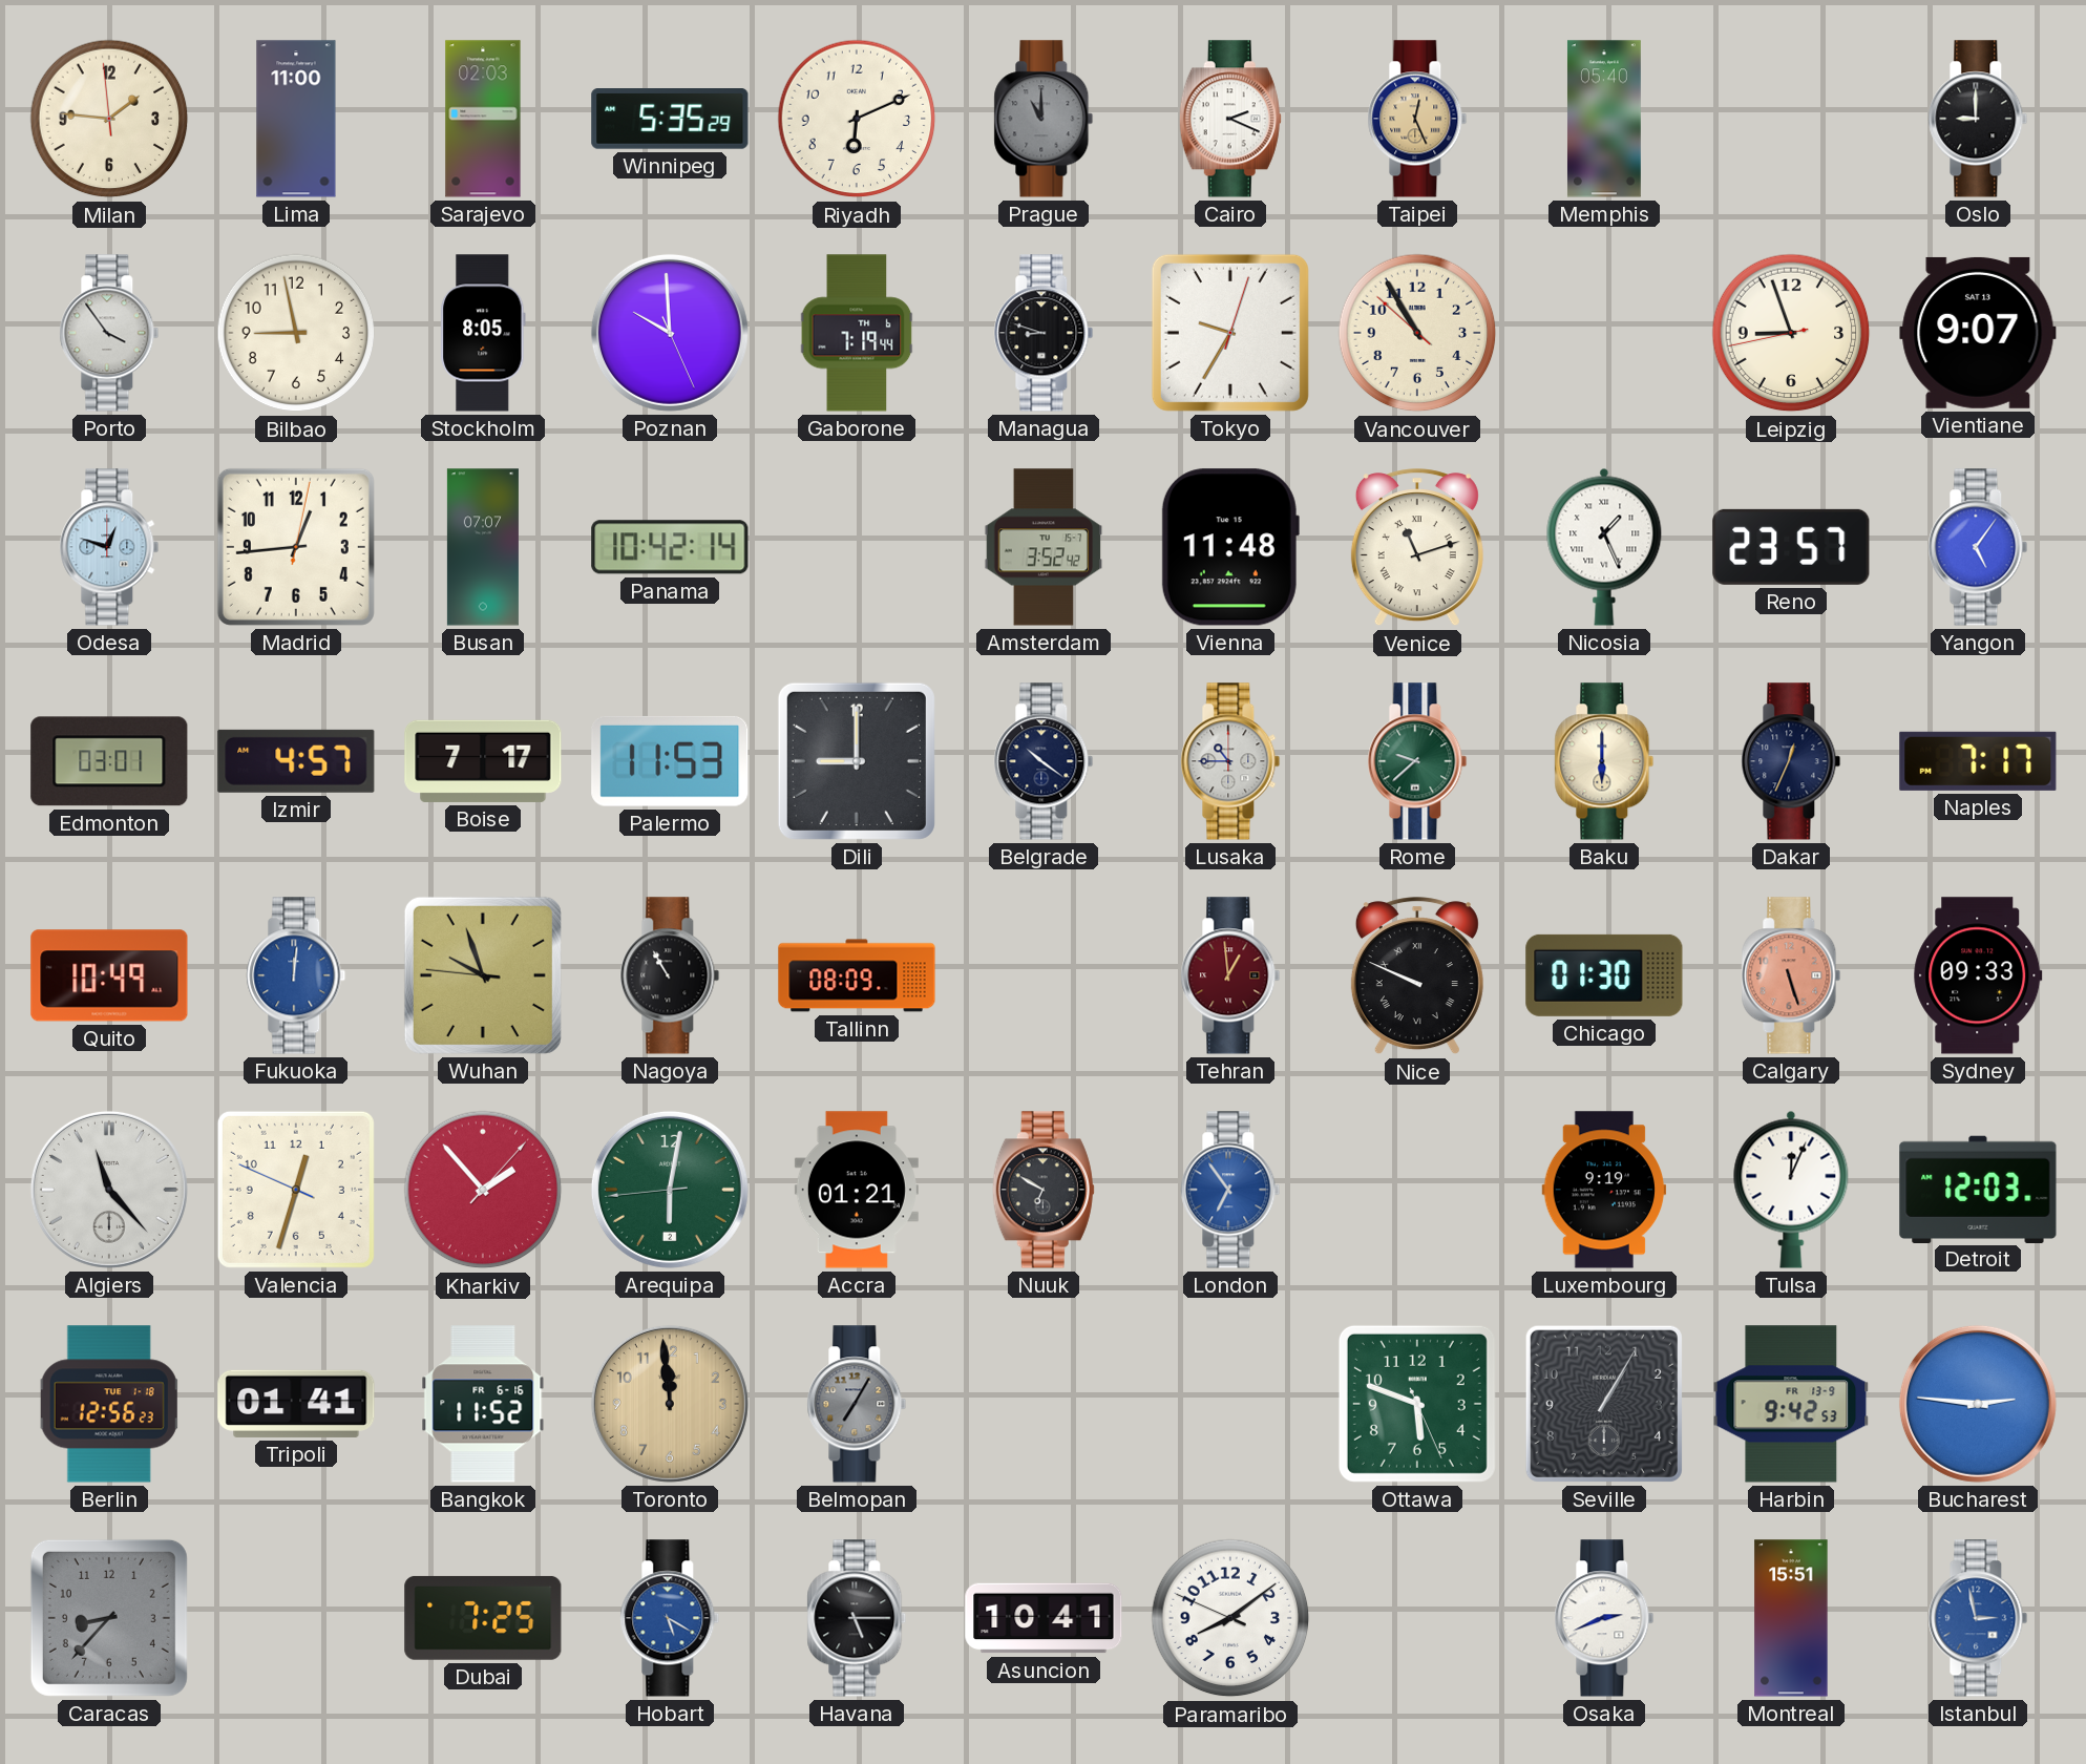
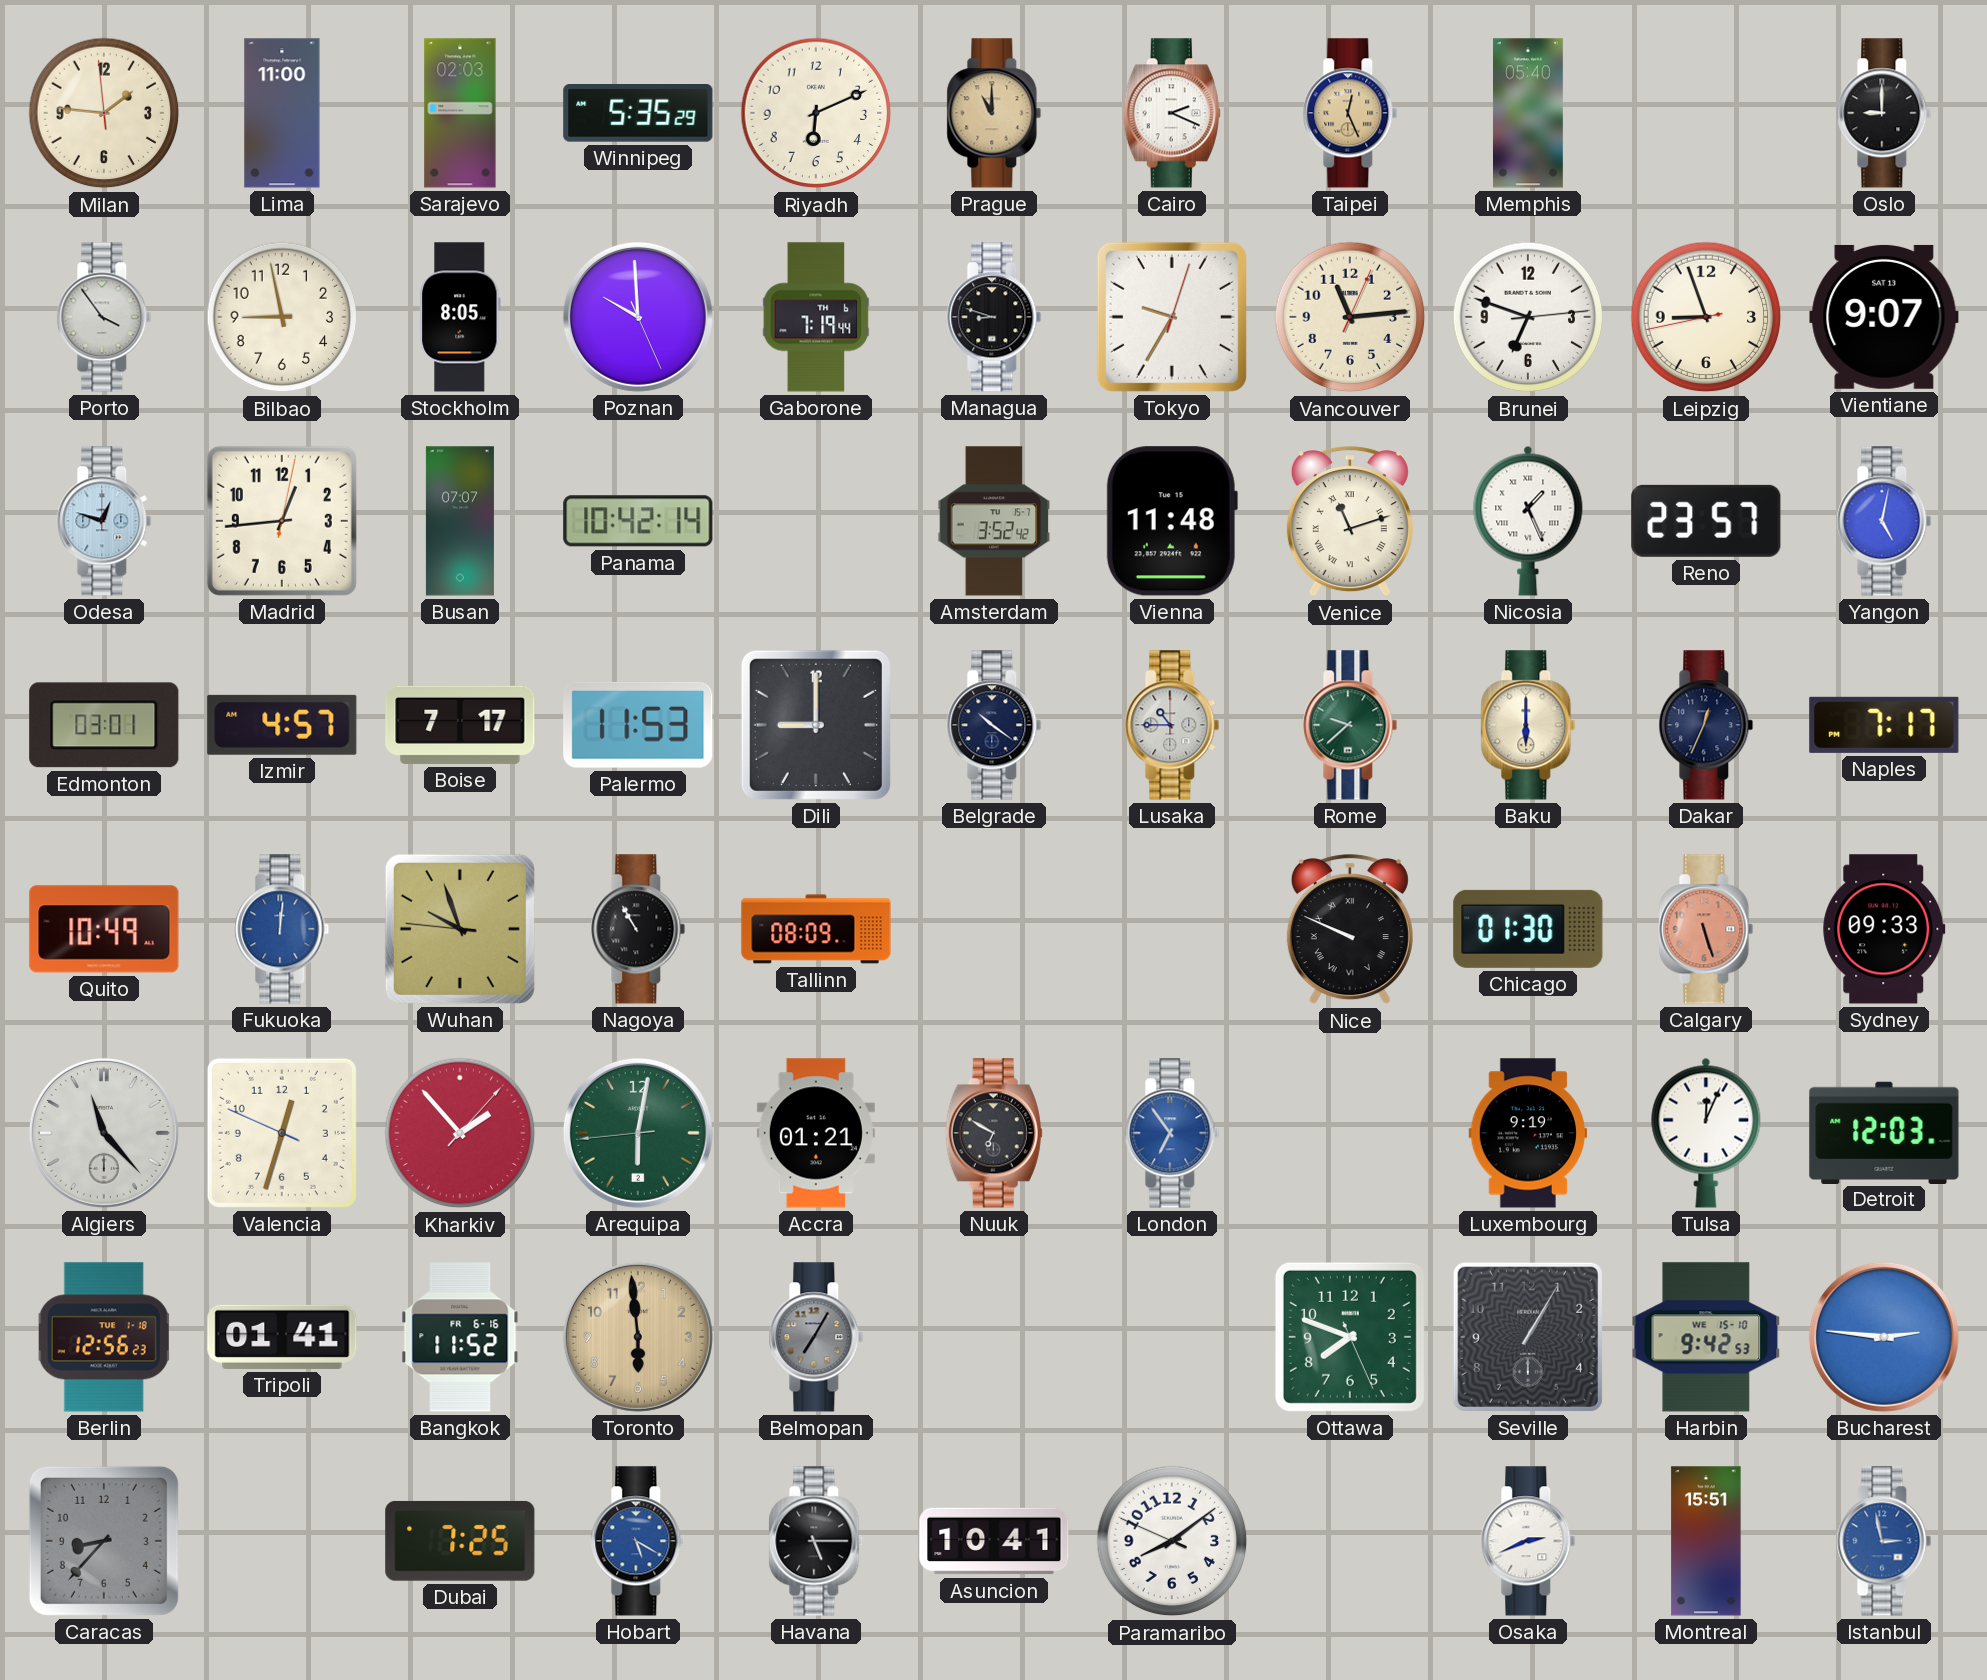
Prague dial: grey -> champagne (994, 113)
Vancouver: 10:54 -> 11:14 (1350, 317)
Brunei: none -> 6:48 (1528, 317)
Yangon: 5:06 -> 5:02 (1884, 521)
Tehran: 12:59 -> none (1230, 975)
Toronto: 11:59 -> 5:59 (638, 1337)
Ottawa: 5:48 -> 7:48 (1350, 1337)
Harbin date: FR 13-9 -> WE 15-10 (1706, 1337)
